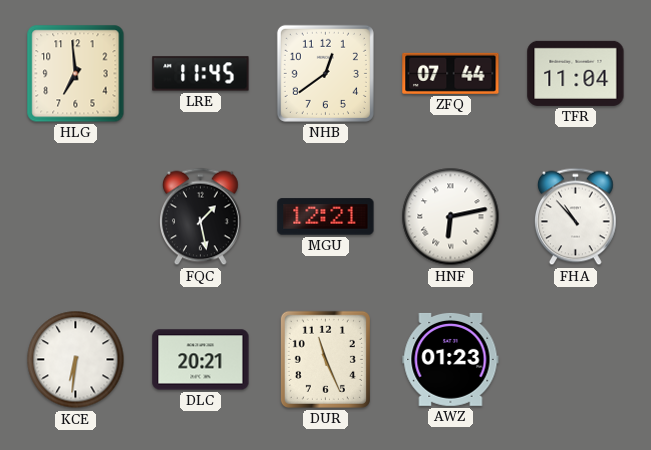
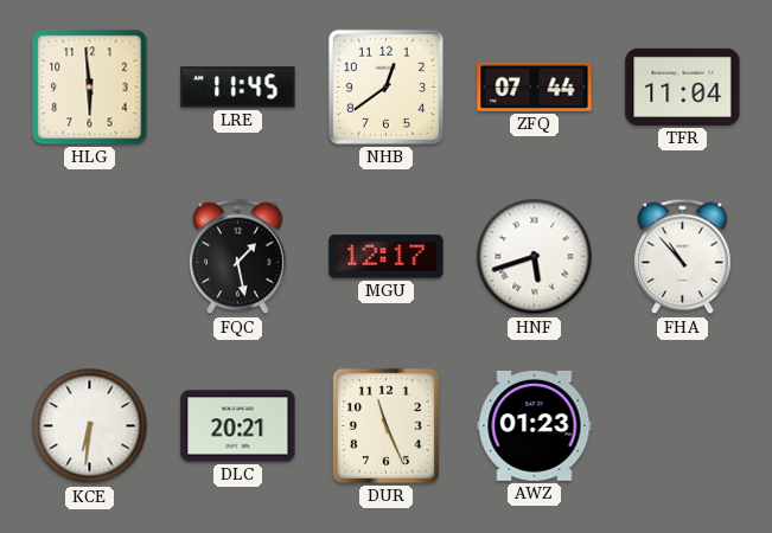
HLG: 6:59 -> 5:59 (90, 88)
MGU: 12:21 -> 12:17 (387, 257)
HNF: 6:13 -> 5:42 (535, 257)
